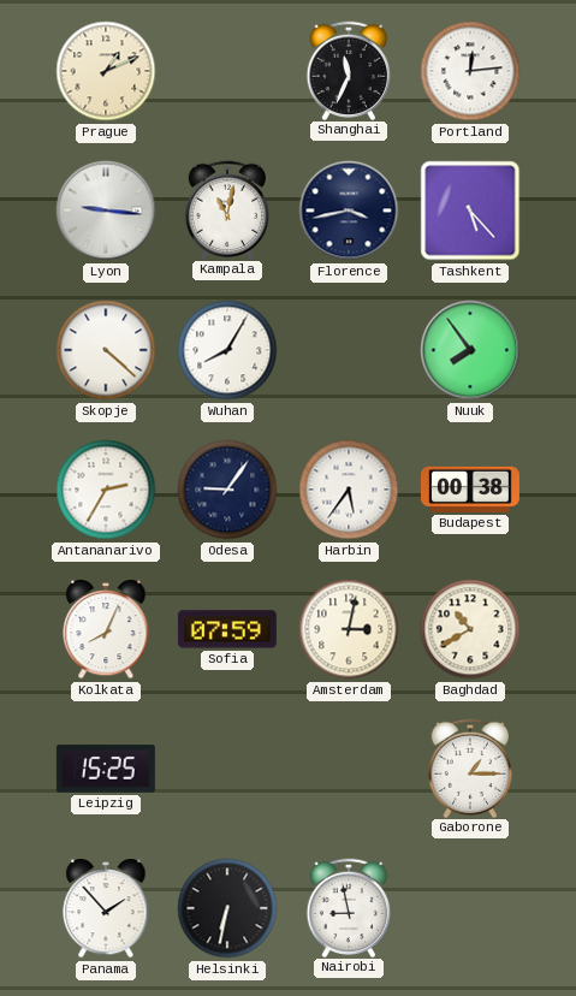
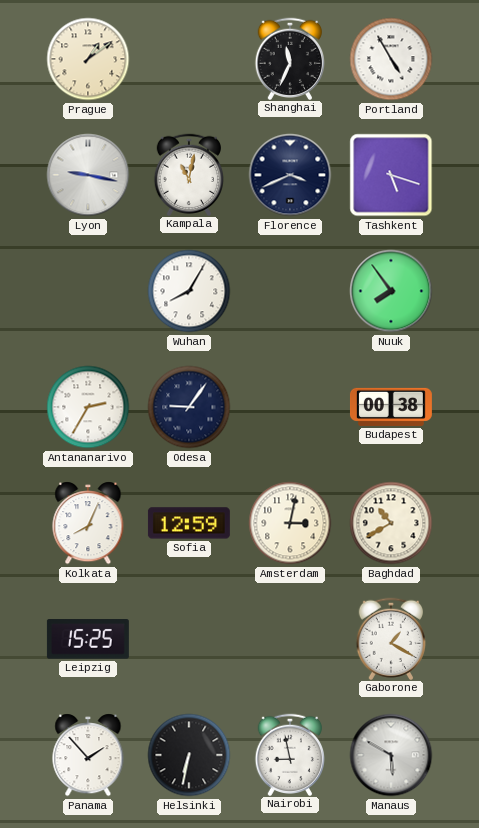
Prague: 1:11 -> 1:09 (88, 59)
Portland: 12:14 -> 4:55 (391, 59)
Lyon: 9:16 -> 9:17 (88, 175)
Florence: 3:43 -> 3:41 (290, 175)
Tashkent: 5:23 -> 5:18 (391, 175)
Skopje: 4:22 -> none (106, 350)
Harbin: 5:36 -> none (349, 490)
Sofia: 07:59 -> 12:59 (189, 523)
Gaborone: 1:15 -> 1:20 (390, 638)
Manaus: none -> 5:50 (391, 755)
